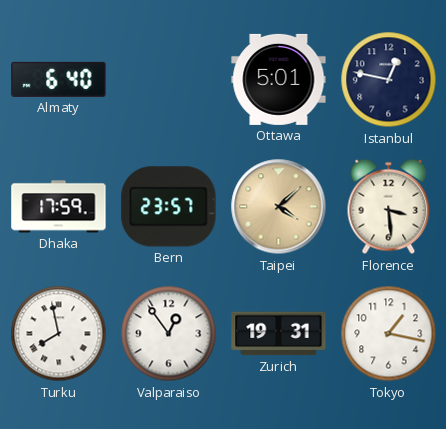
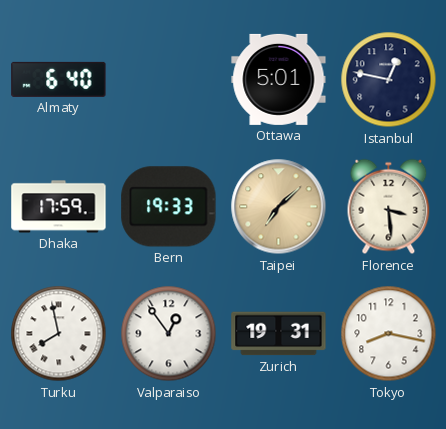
Bern: 23:57 -> 19:33 (169, 207)
Taipei: 4:08 -> 7:08 (279, 207)
Tokyo: 1:17 -> 8:17 (389, 334)
